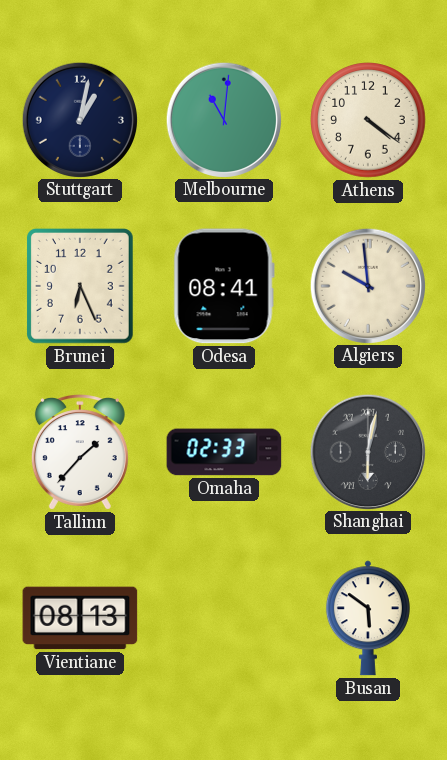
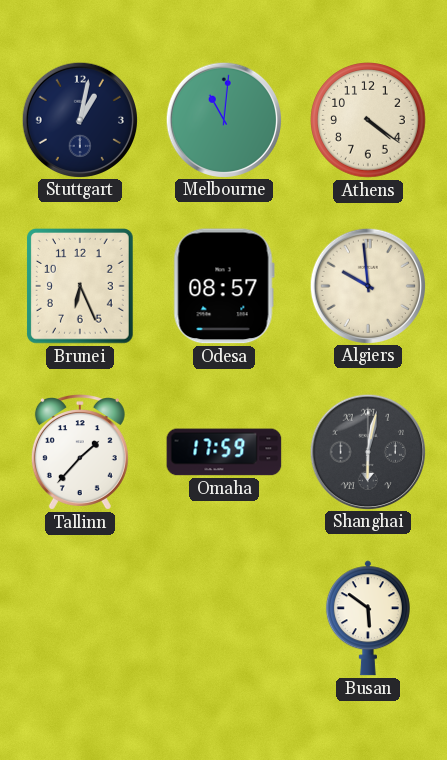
Odesa: 08:41 -> 08:57 (224, 286)
Omaha: 02:33 -> 17:59 (224, 452)
Vientiane: 08:13 -> none (80, 618)
